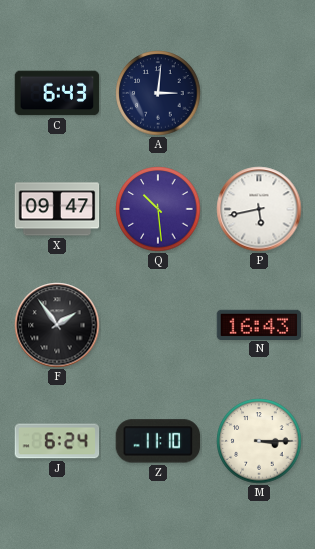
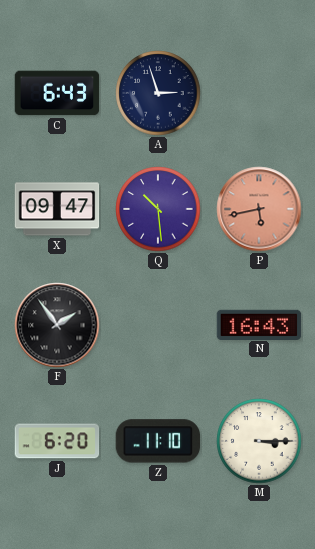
A: 3:01 -> 2:57 (158, 93)
P dial: white -> salmon (259, 209)
J: 6:24 -> 6:20 (57, 441)
